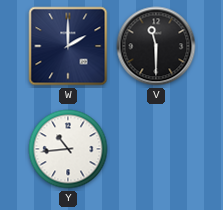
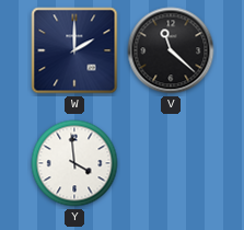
V: 11:30 -> 11:22 (171, 50)
Y: 10:44 -> 3:59 (74, 163)
